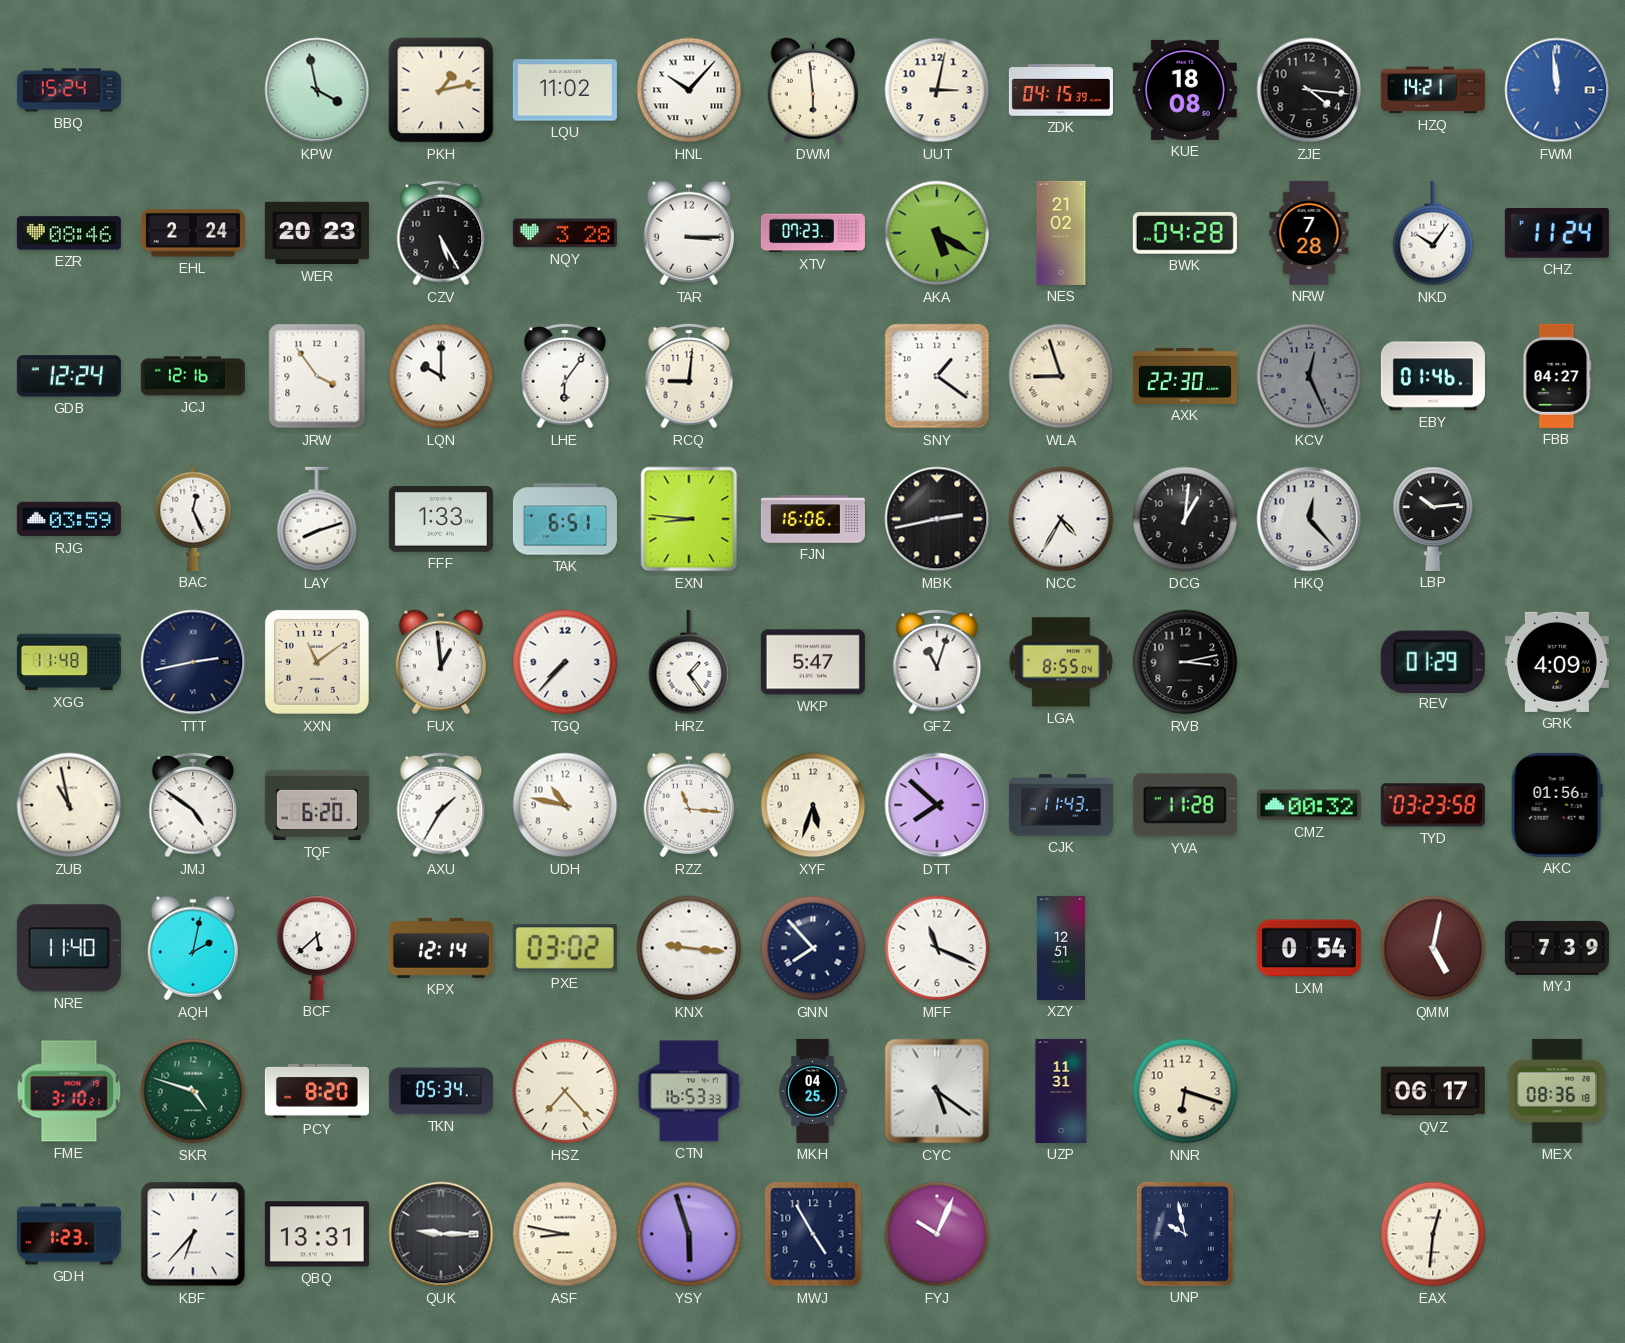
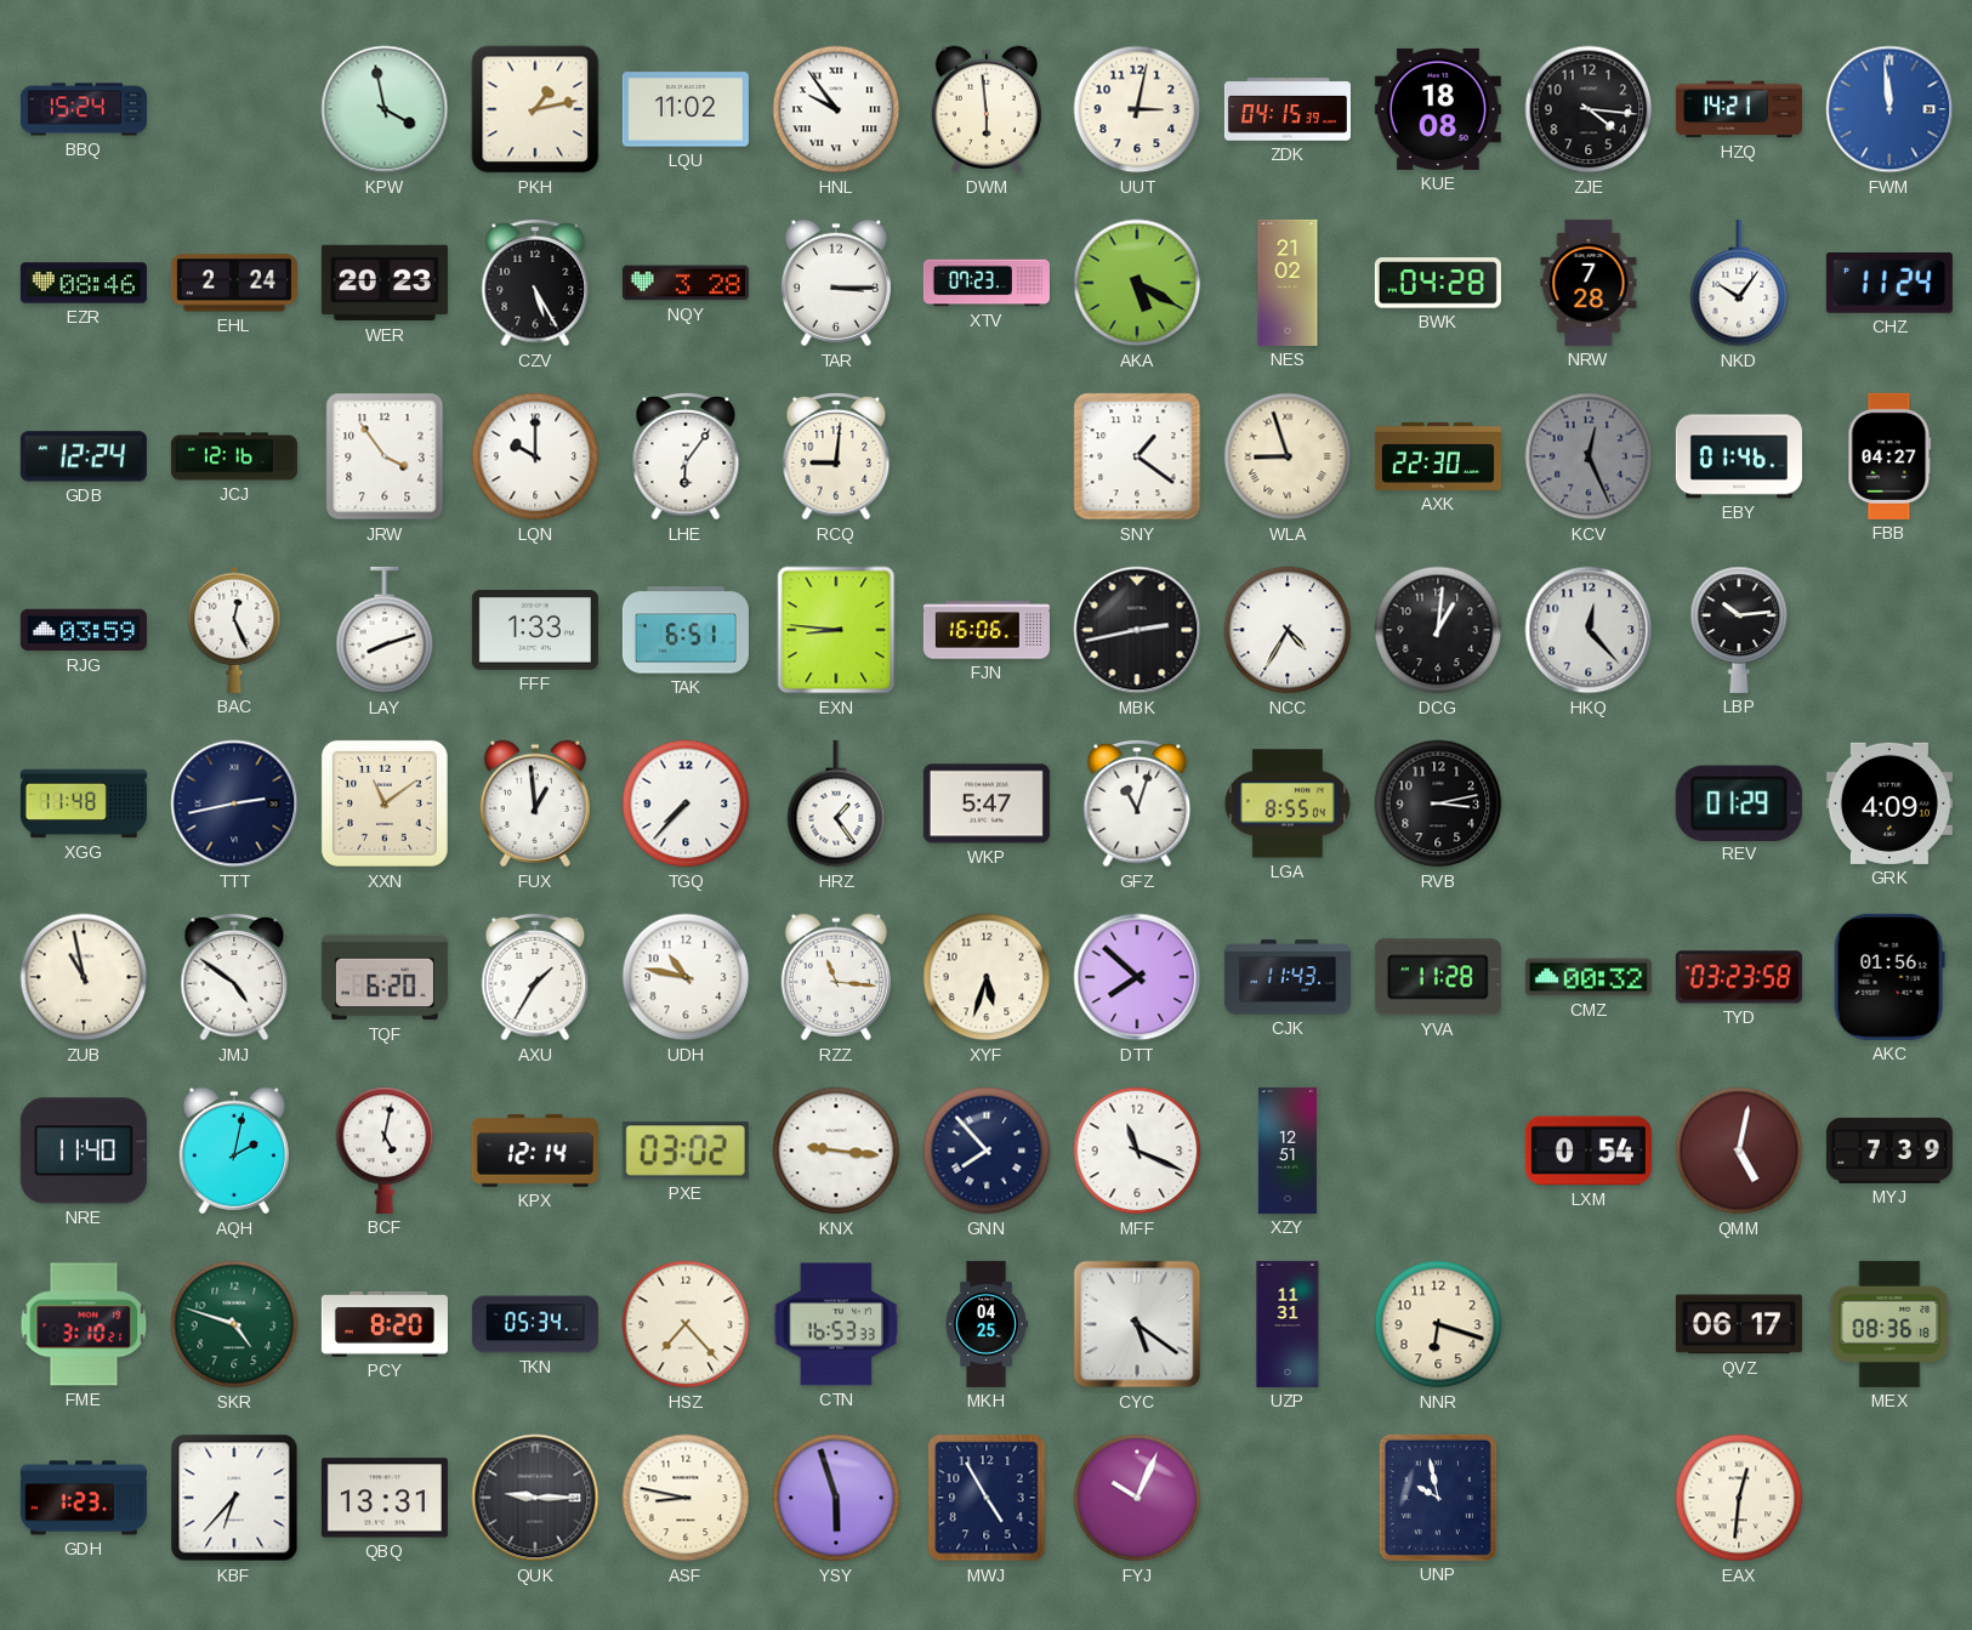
HNL: 10:07 -> 9:54 (836, 109)
BCF: 5:38 -> 5:02 (385, 1151)
